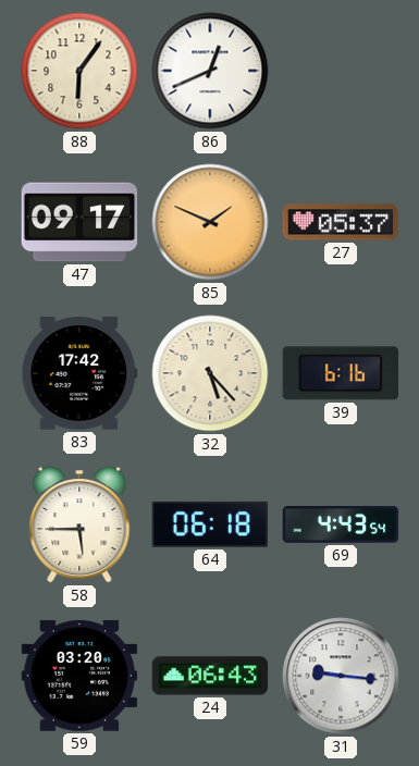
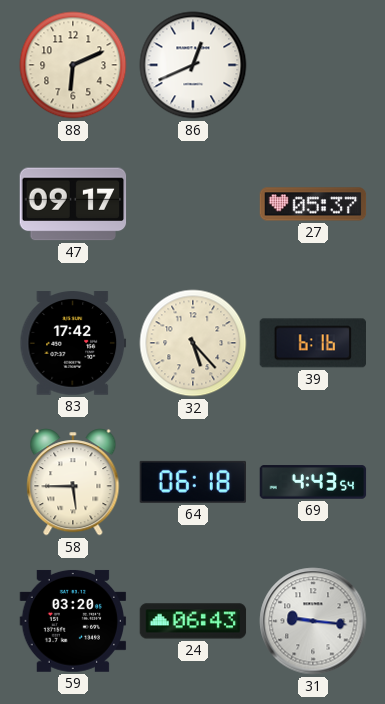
88: 6:06 -> 6:11 (73, 65)
85: 1:49 -> none (210, 222)
